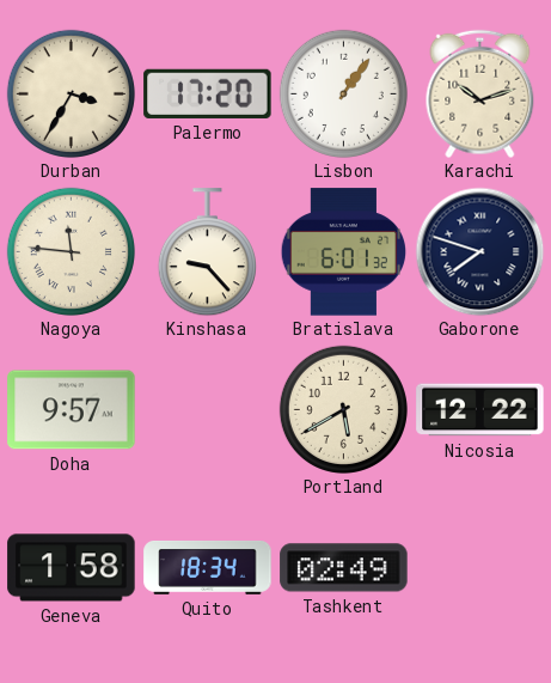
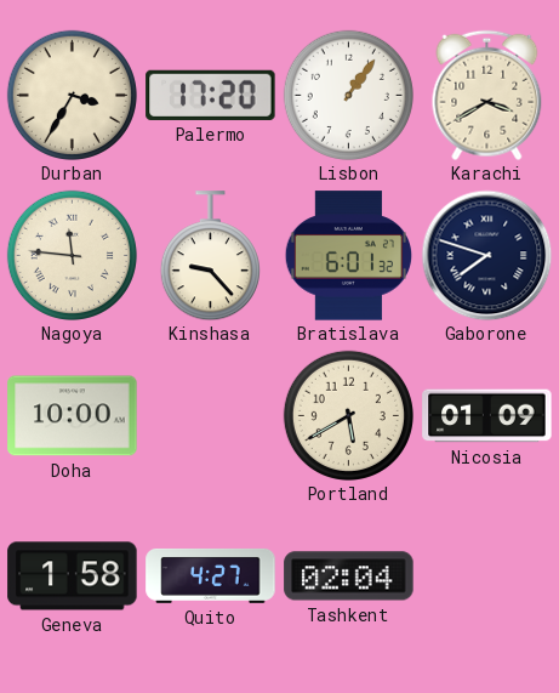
Karachi: 10:12 -> 3:40 (487, 95)
Doha: 9:57 -> 10:00 (73, 416)
Nicosia: 12:22 -> 01:09 (487, 416)
Quito: 18:34 -> 4:27 (211, 575)
Tashkent: 02:49 -> 02:04 (349, 576)
